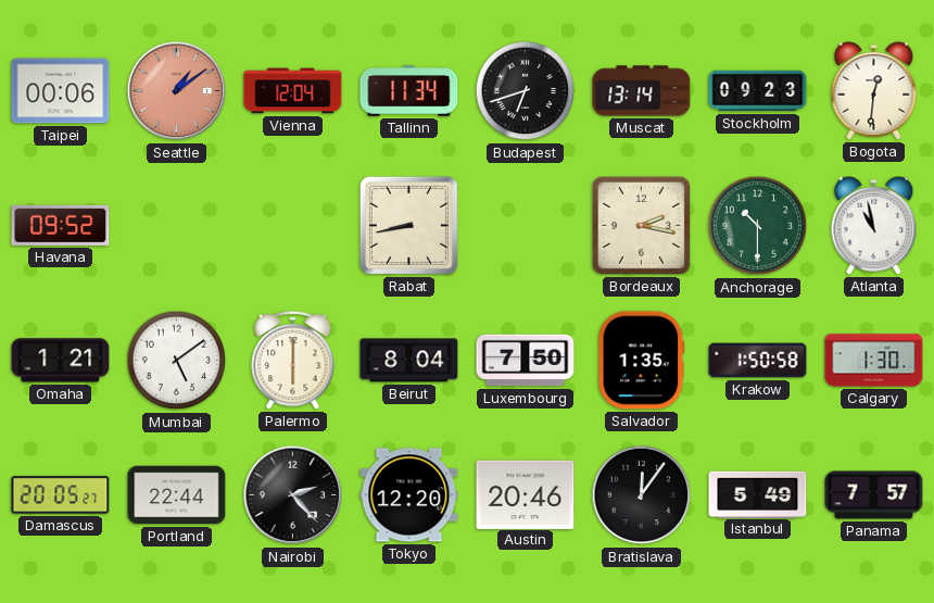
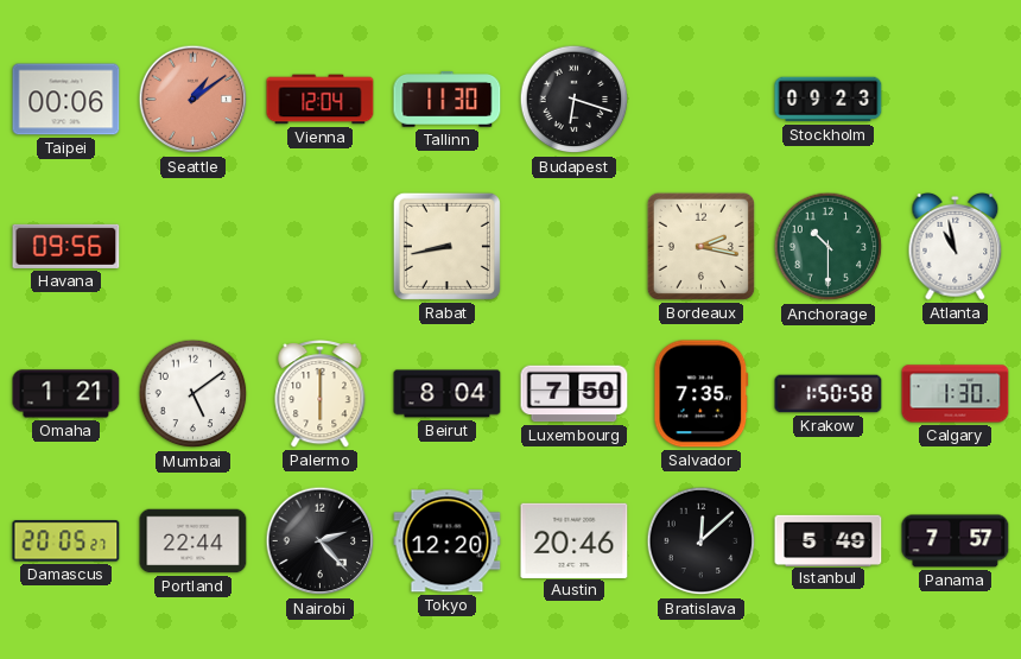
Tallinn: 11:34 -> 11:30 (448, 100)
Budapest: 6:42 -> 6:18 (575, 100)
Muscat: 13:14 -> none (642, 91)
Bogota: 12:31 -> none (874, 91)
Havana: 09:52 -> 09:56 (66, 246)
Salvador: 1:35 -> 7:35 (702, 394)
Bratislava: 12:06 -> 12:08 (702, 541)
